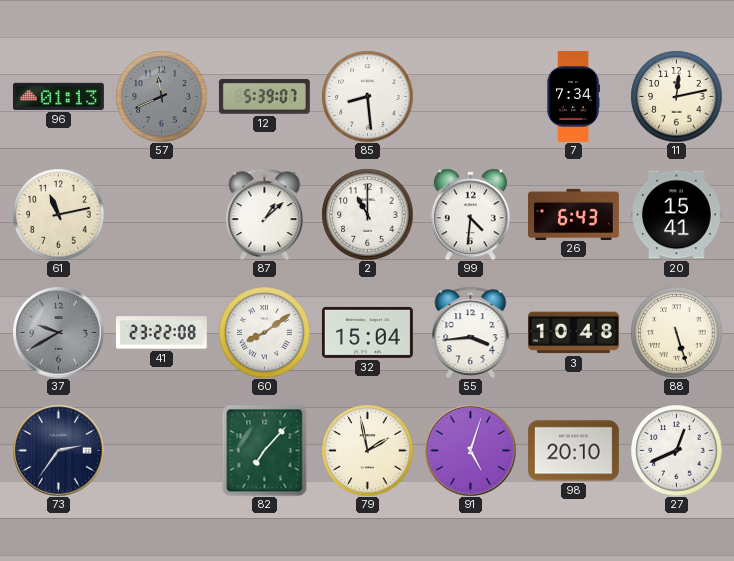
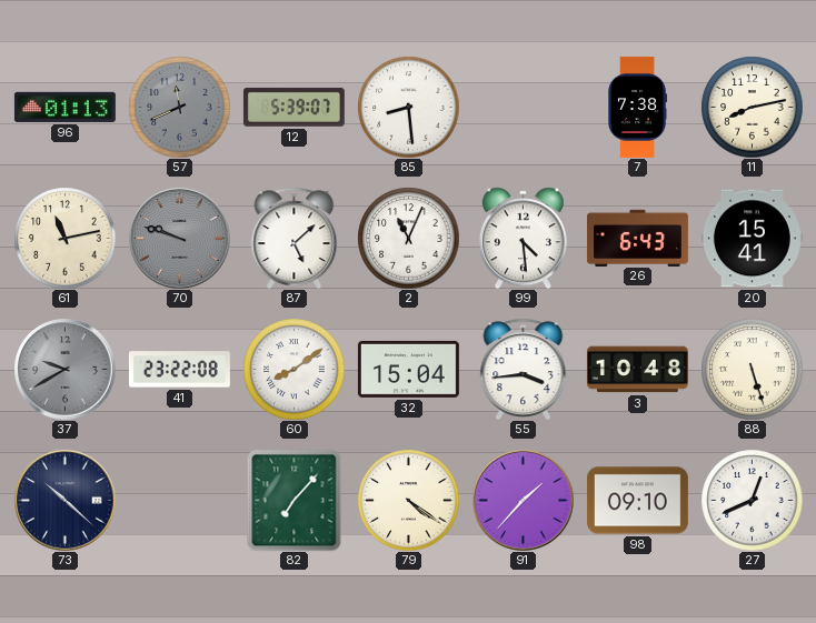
7: 7:34 -> 7:38 (637, 107)
11: 12:13 -> 8:13 (752, 107)
70: none -> 9:48 (179, 238)
87: 1:08 -> 5:08 (295, 238)
2: 11:00 -> 11:04 (408, 238)
99: 4:31 -> 4:29 (523, 238)
73: 2:36 -> 10:22 (64, 500)
79: 1:58 -> 4:21 (408, 500)
91: 5:03 -> 1:37 (523, 500)
98: 20:10 -> 09:10 (637, 501)
